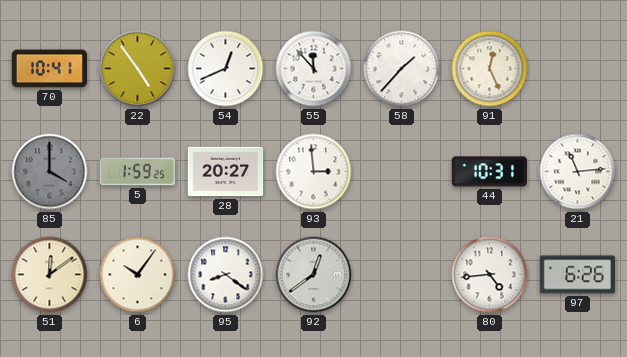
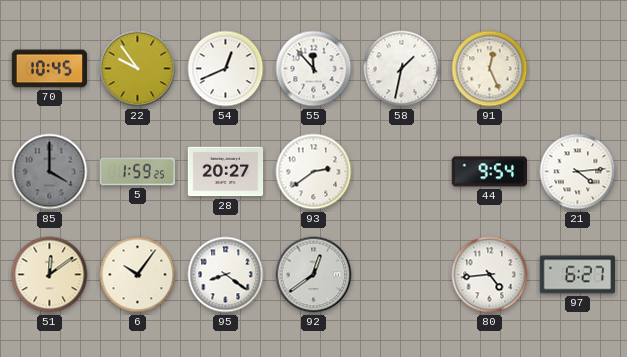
70: 10:41 -> 10:45 (50, 69)
22: 4:54 -> 9:54 (138, 69)
58: 1:37 -> 1:32 (402, 69)
93: 2:59 -> 2:39 (314, 172)
44: 10:31 -> 9:54 (489, 172)
21: 11:14 -> 4:14 (578, 172)
97: 6:26 -> 6:27 (578, 275)
